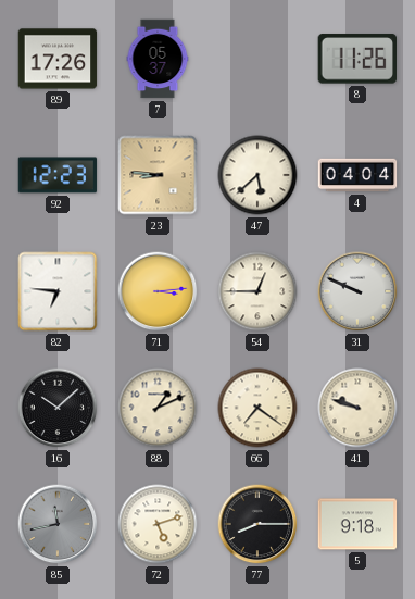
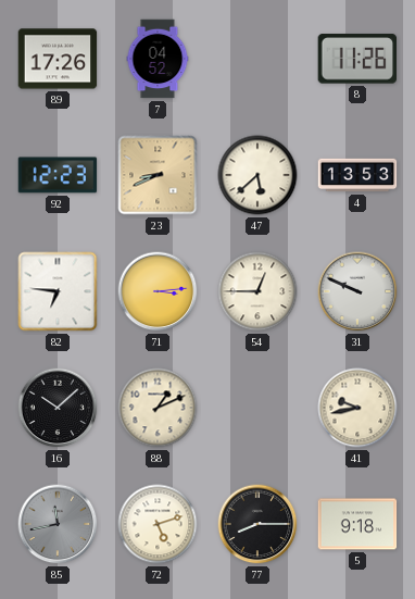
7: 05:37 -> 04:52 (158, 59)
23: 8:46 -> 8:41 (158, 175)
4: 04:04 -> 13:53 (357, 175)
66: 7:21 -> none (257, 408)
41: 9:48 -> 9:43 (357, 408)
